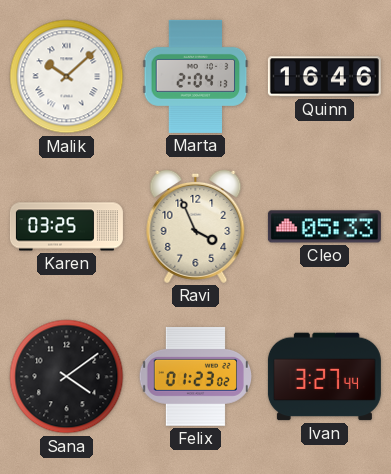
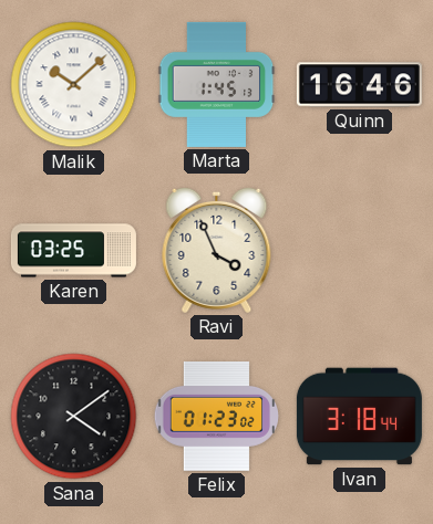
Marta: 2:04 -> 1:45 (217, 84)
Cleo: 05:33 -> none (324, 227)
Ivan: 3:27 -> 3:18 (359, 417)
